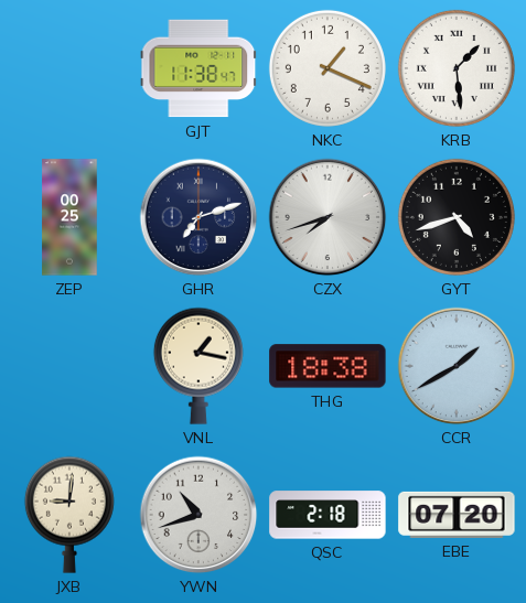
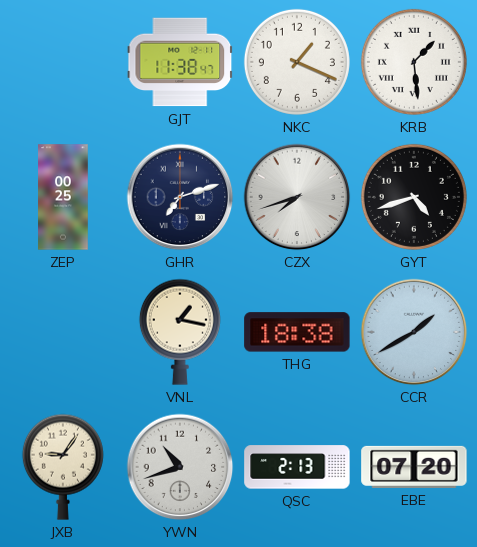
JXB: 9:01 -> 9:06 (63, 467)
QSC: 2:18 -> 2:13 (297, 467)
